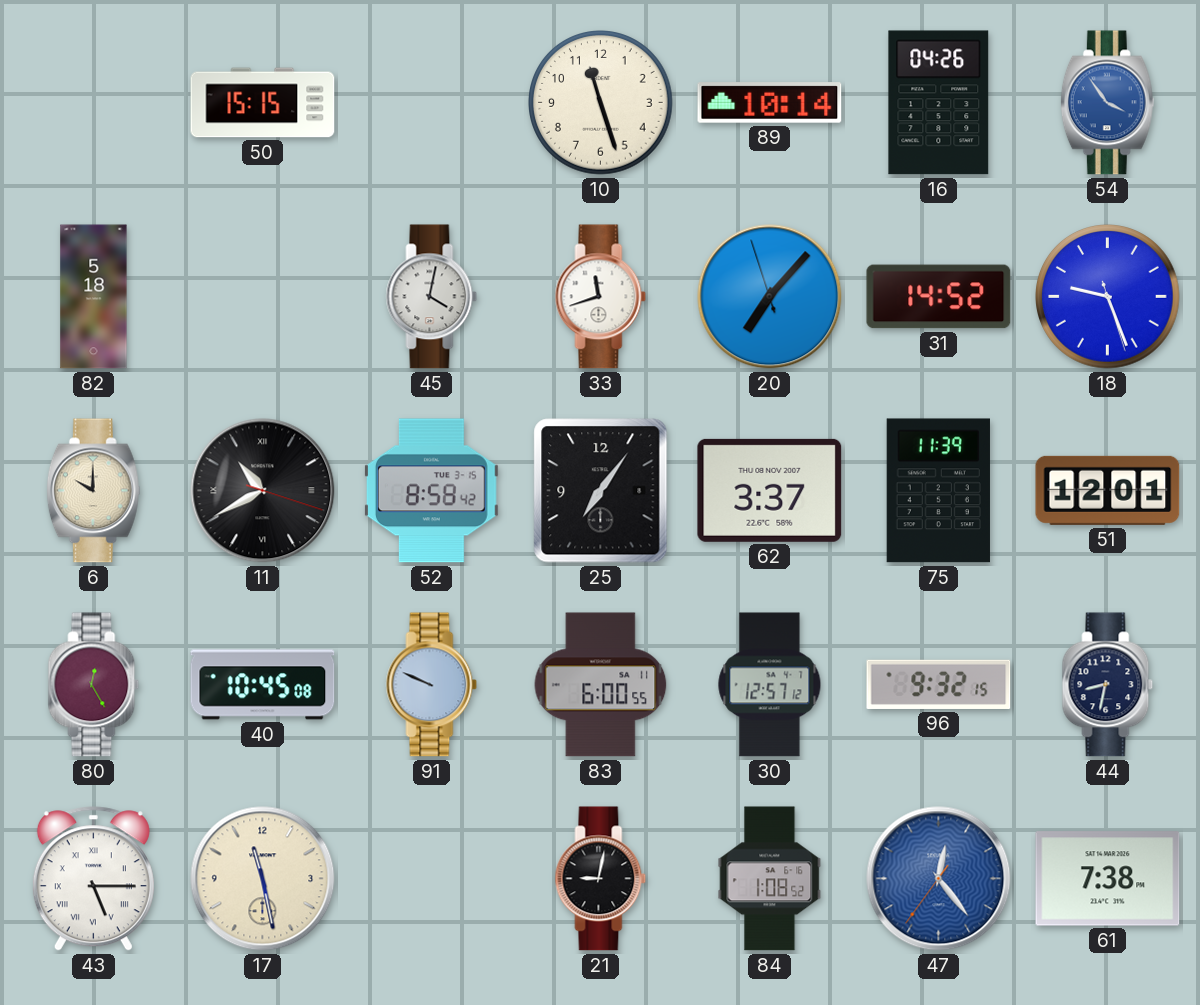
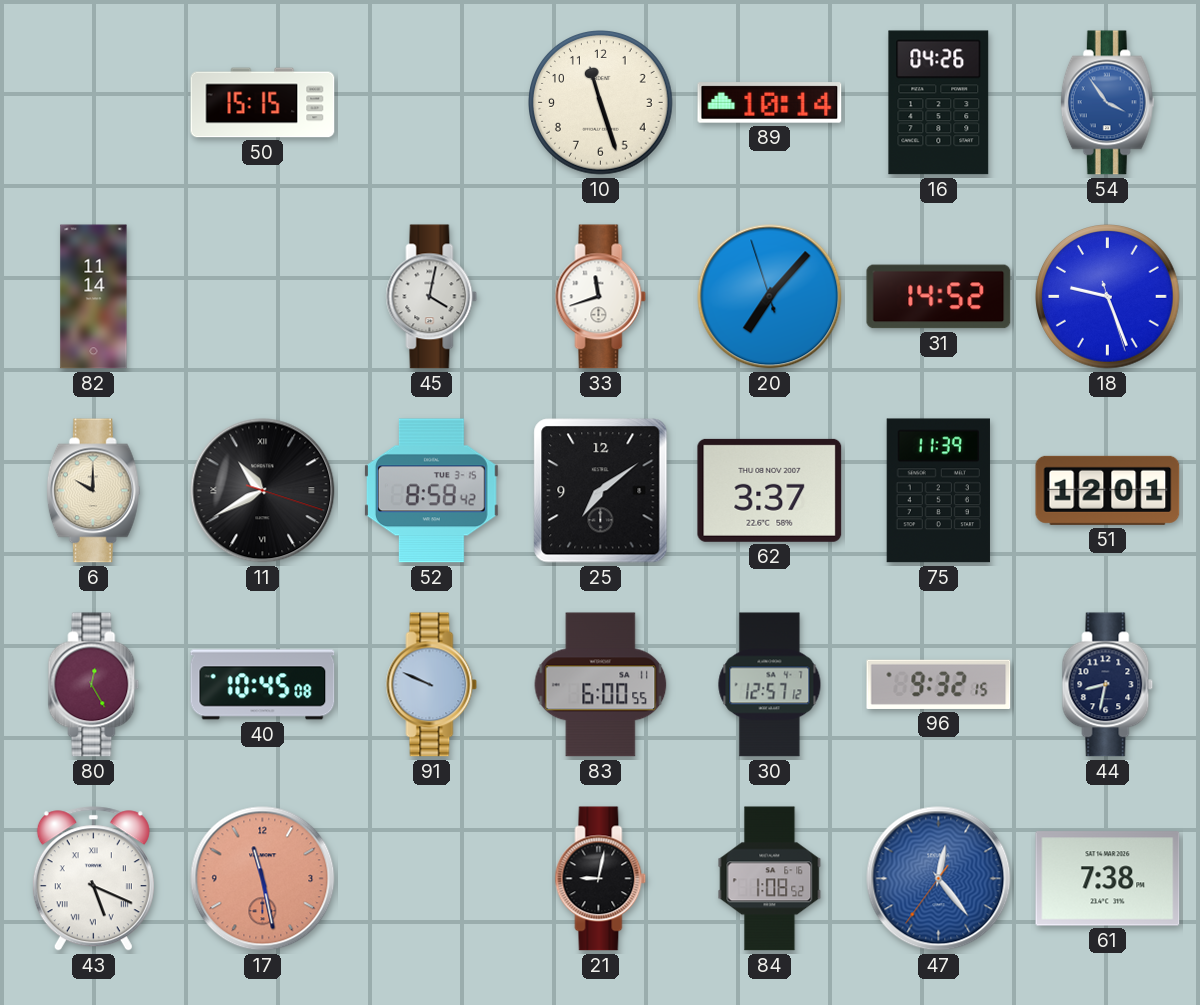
82: 5:18 -> 11:14 (94, 297)
25: 7:06 -> 7:09 (601, 491)
43: 5:15 -> 5:19 (93, 879)
17 dial: cream -> salmon (263, 879)
